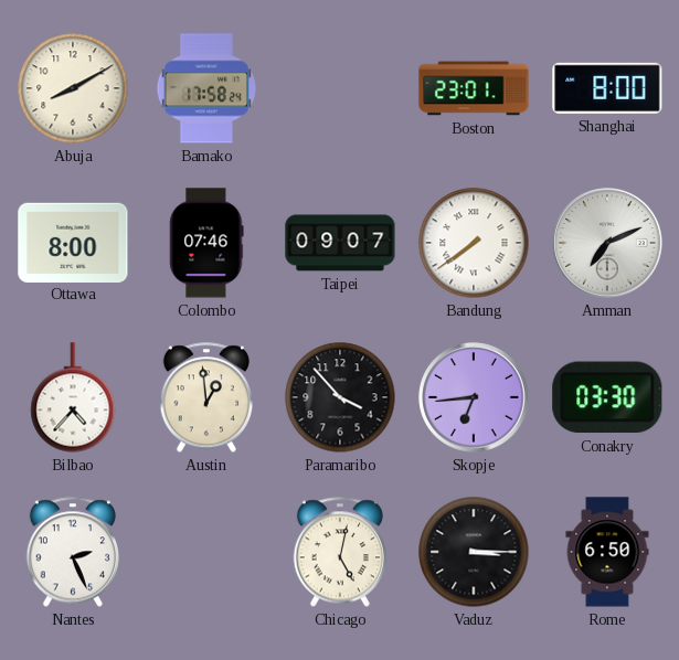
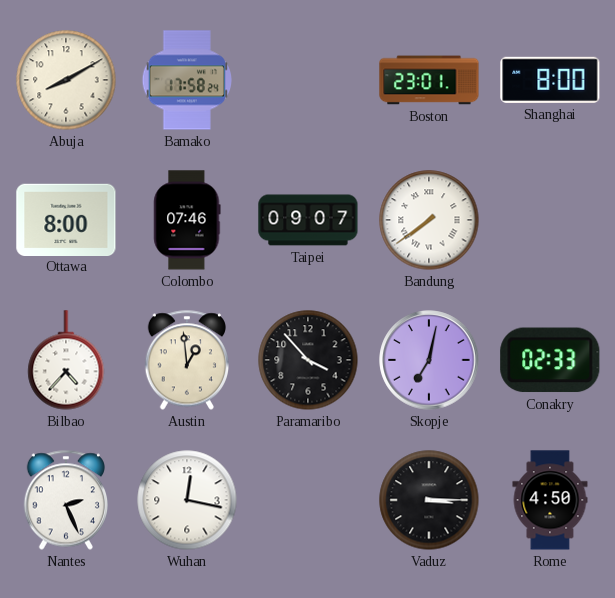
Amman: 7:11 -> none (607, 243)
Skopje: 6:44 -> 7:02 (429, 360)
Conakry: 03:30 -> 02:33 (550, 360)
Wuhan: none -> 12:17 (187, 500)
Chicago: 5:02 -> none (339, 552)
Rome: 6:50 -> 4:50 (550, 500)
